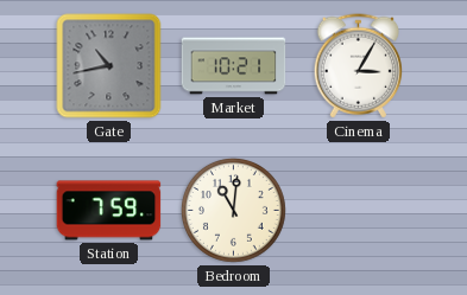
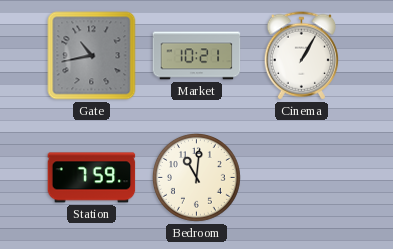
Cinema: 3:05 -> 1:05 (301, 56)
